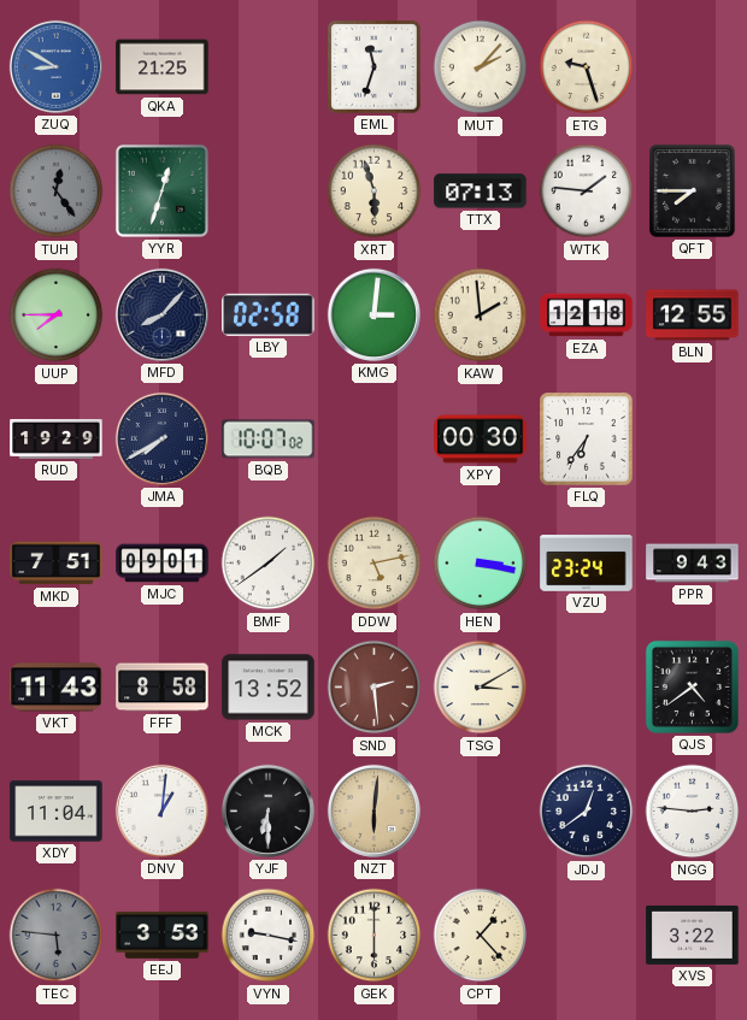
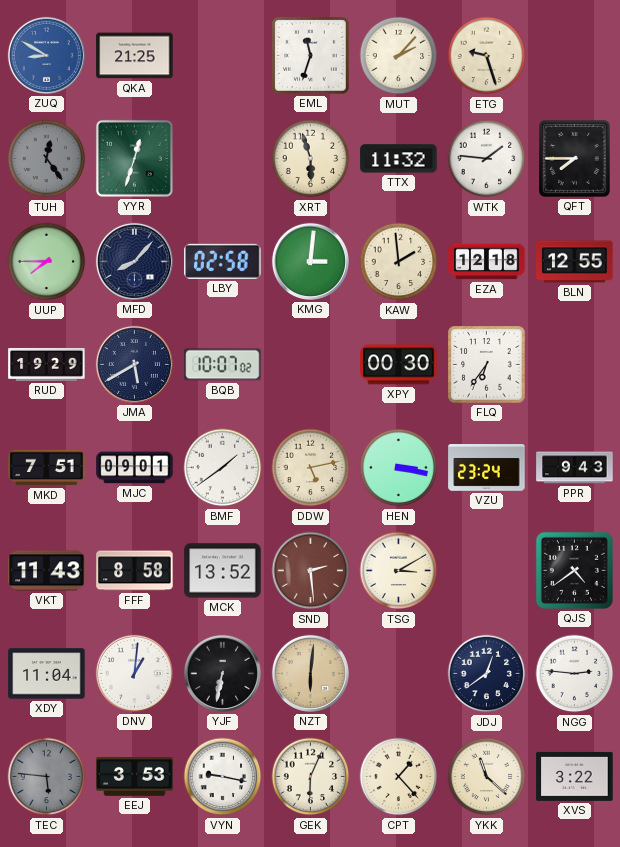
TTX: 07:13 -> 11:32 (399, 159)
JMA: 7:40 -> 5:40 (134, 364)
YJF: 6:30 -> 6:32 (222, 673)
GEK: 6:00 -> 6:04 (311, 777)
YKK: none -> 11:22 (487, 777)
